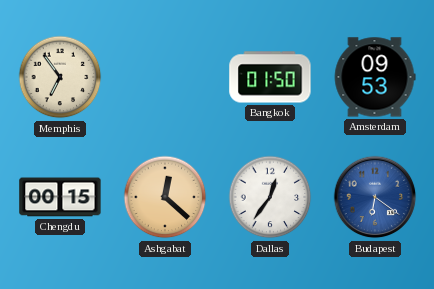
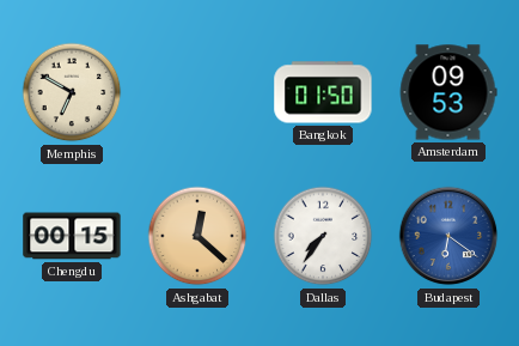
Memphis: 6:54 -> 6:50 (72, 92)
Dallas: 12:36 -> 7:36 (323, 236)
